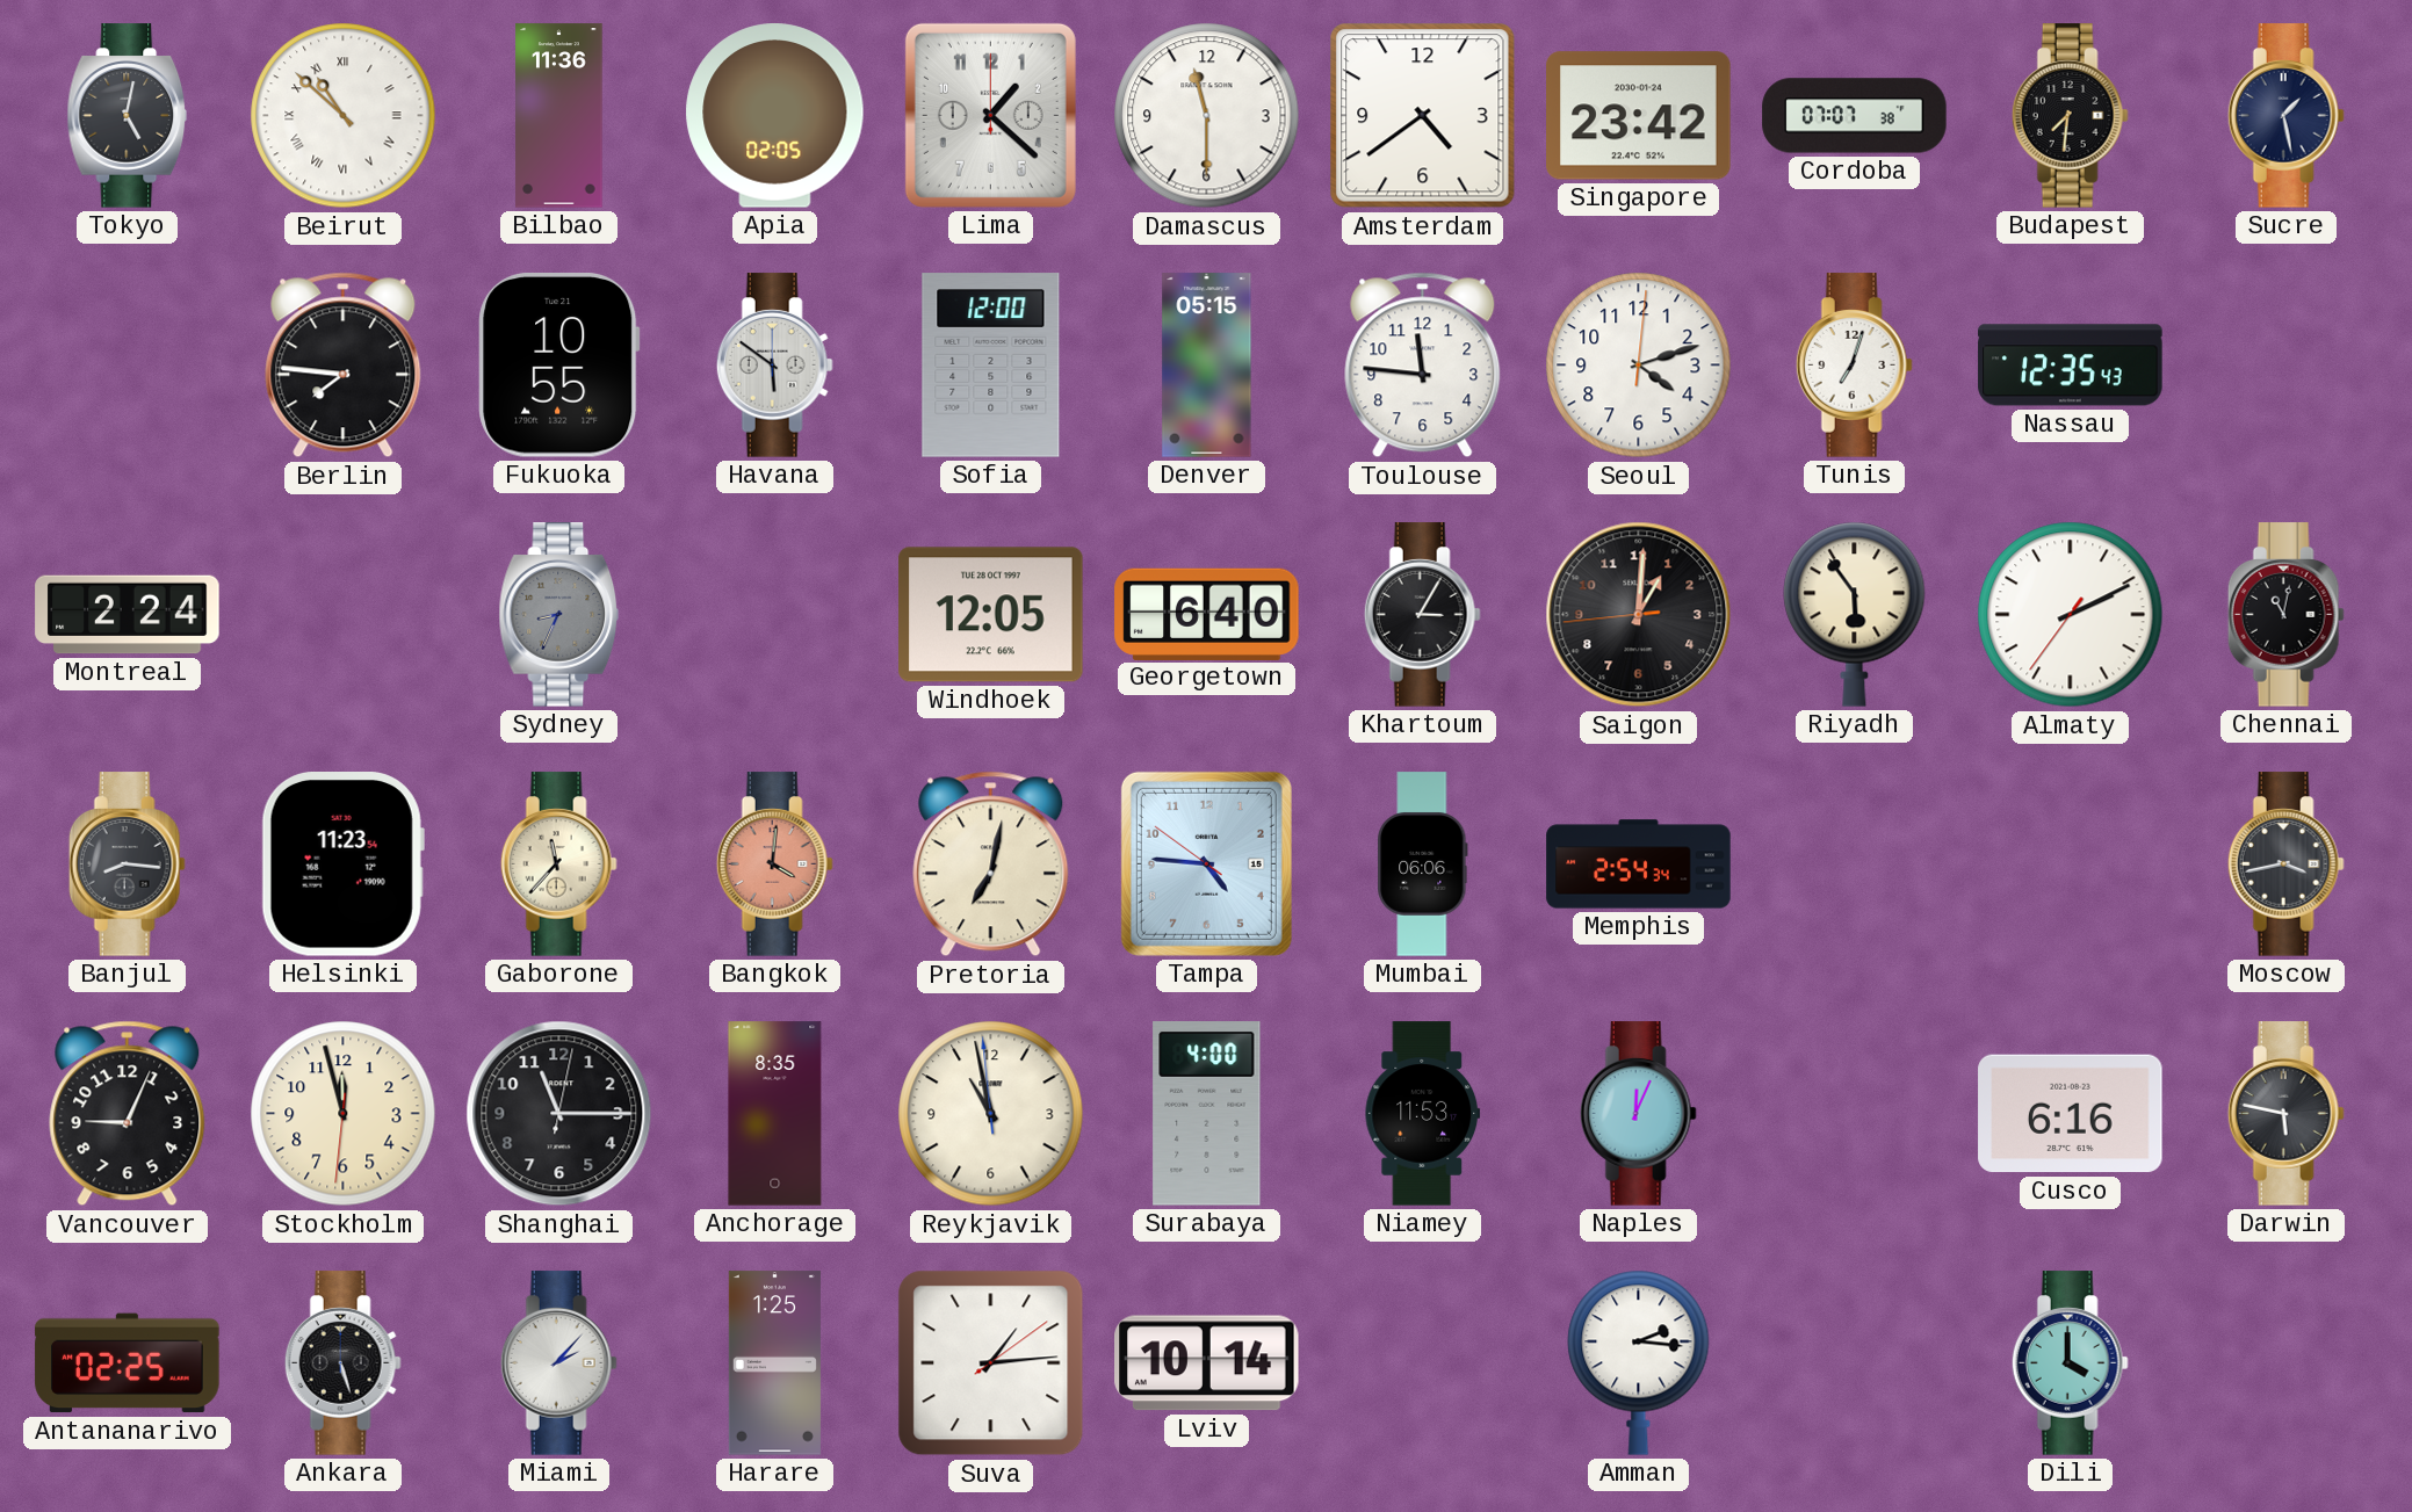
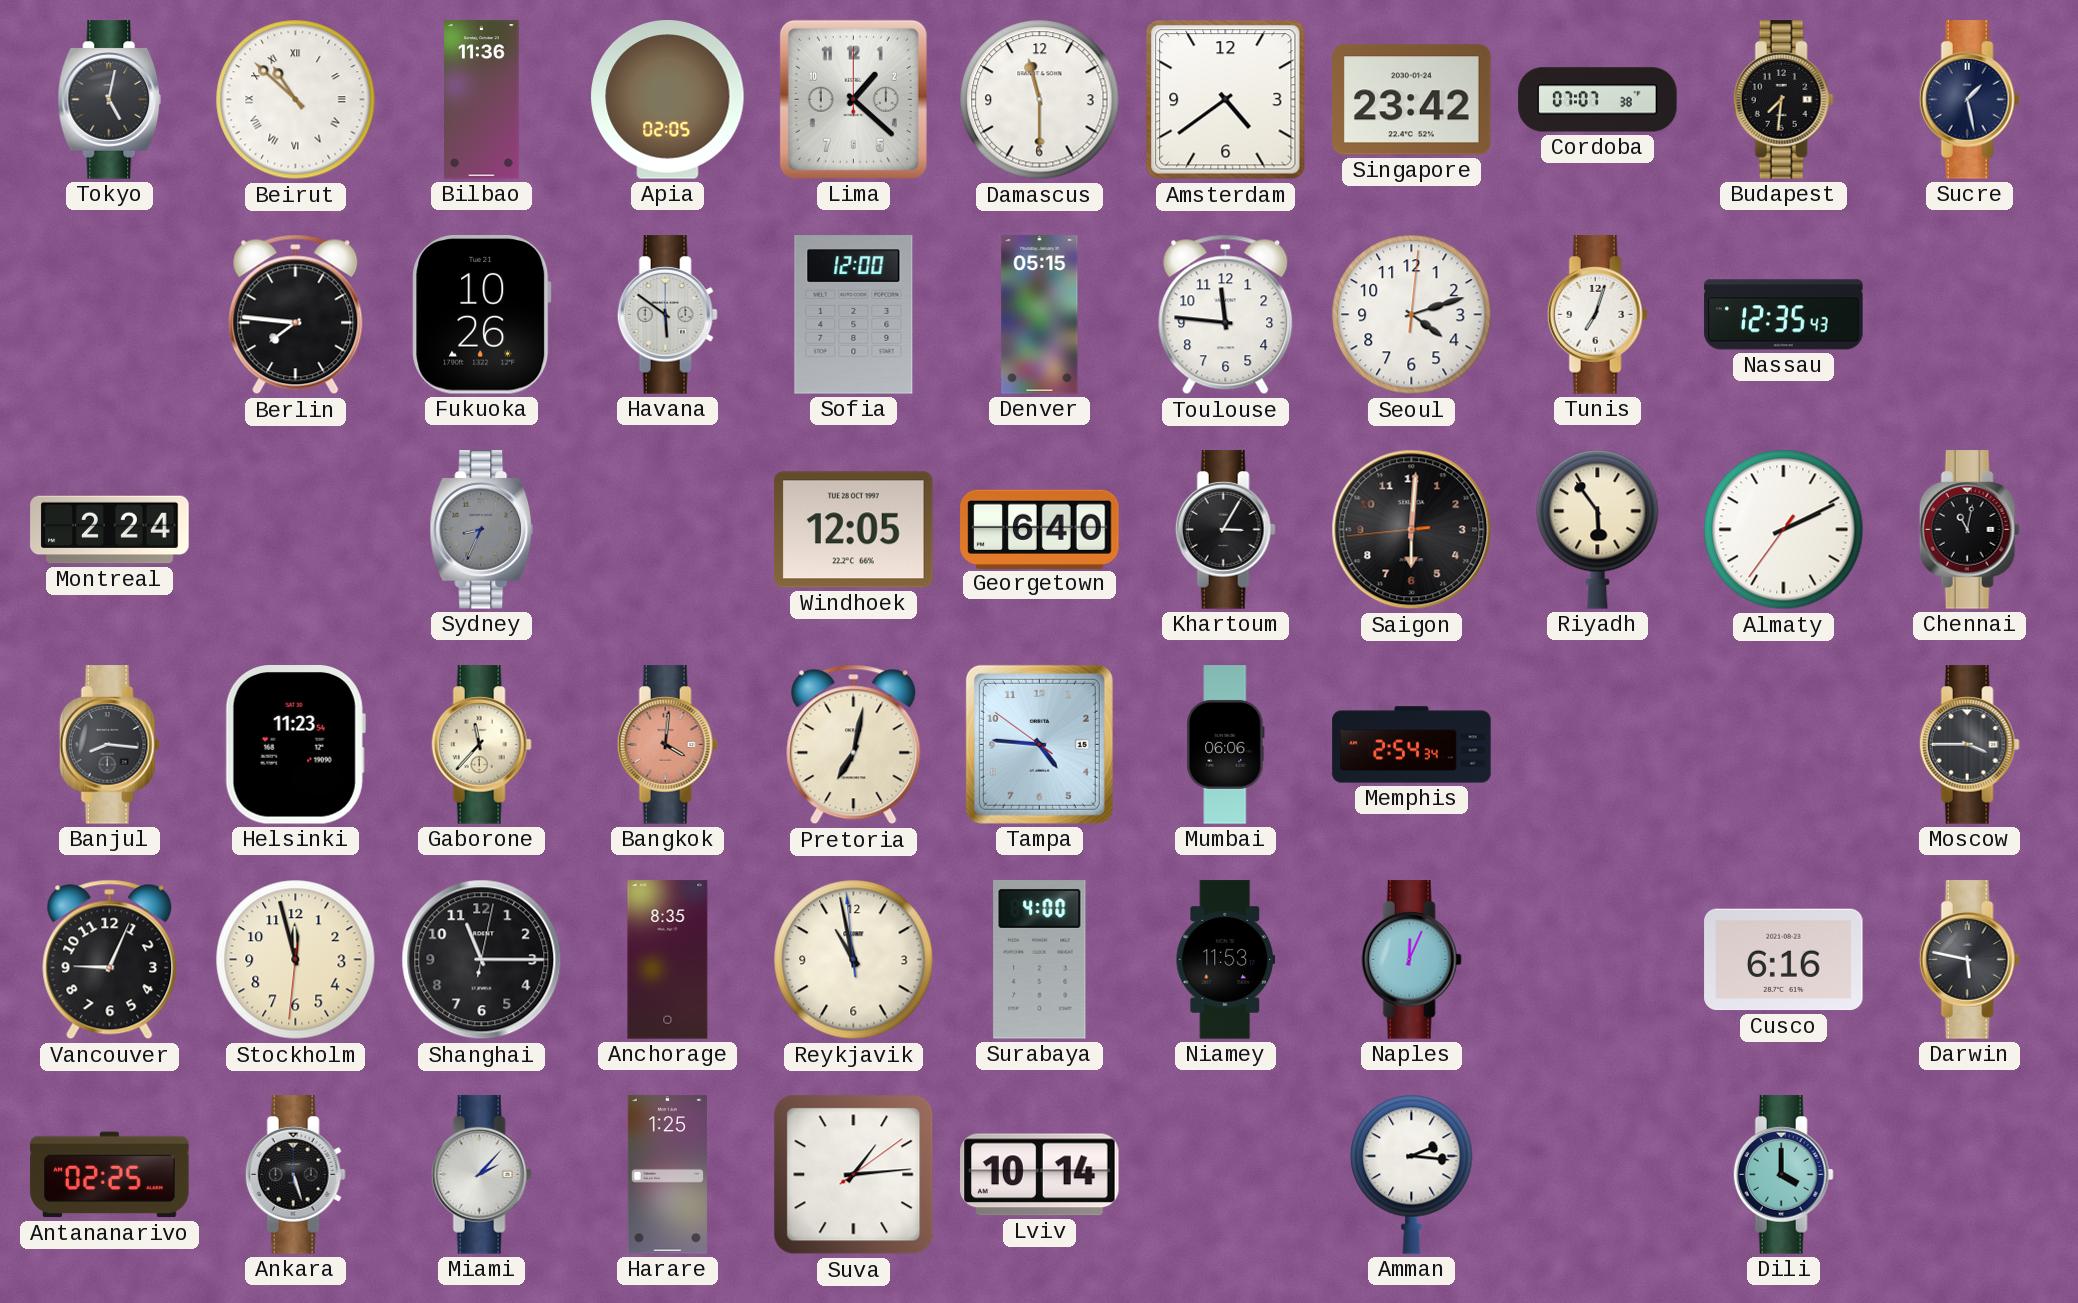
Fukuoka: 10:55 -> 10:26 (482, 315)
Saigon: 1:00 -> 6:00 (1412, 530)
Moscow: 3:43 -> 3:45 (1969, 745)
